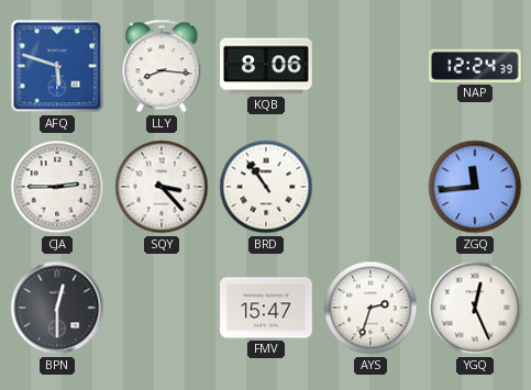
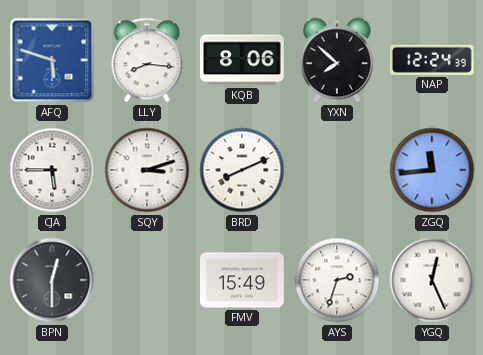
YXN: none -> 7:52 (337, 60)
CJA: 2:45 -> 5:45 (52, 170)
SQY: 3:23 -> 3:12 (147, 170)
BRD: 10:54 -> 8:11 (242, 170)
FMV: 15:47 -> 15:49 (243, 280)
